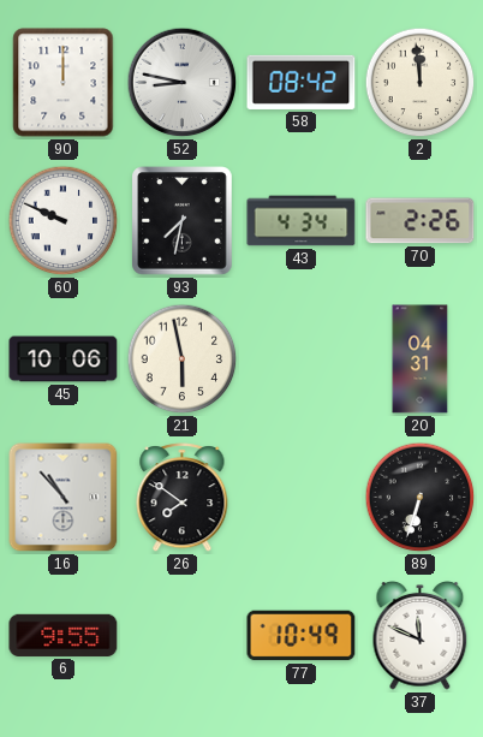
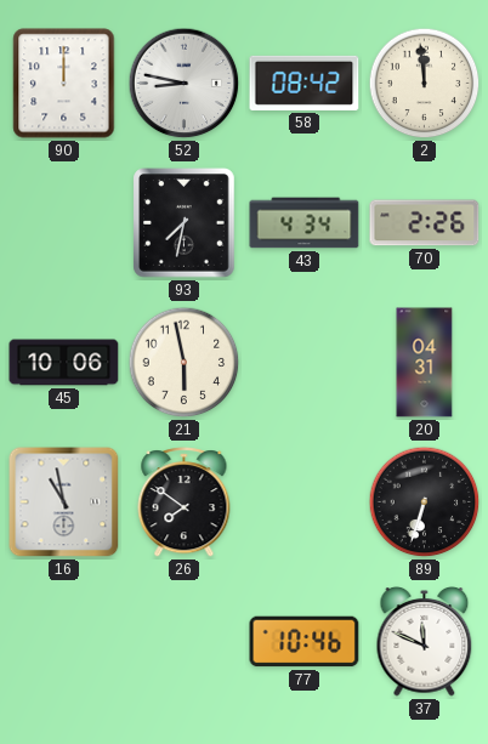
60: 9:49 -> none (64, 221)
16: 10:53 -> 10:58 (64, 502)
6: 9:55 -> none (64, 635)
77: 10:49 -> 10:46 (305, 642)
